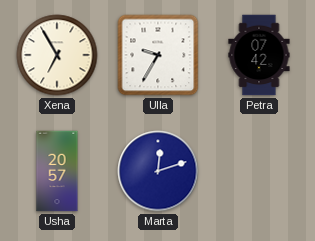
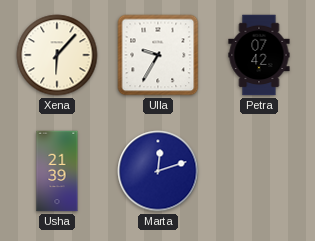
Xena: 6:55 -> 6:07 (57, 55)
Usha: 20:57 -> 21:39 (57, 171)
